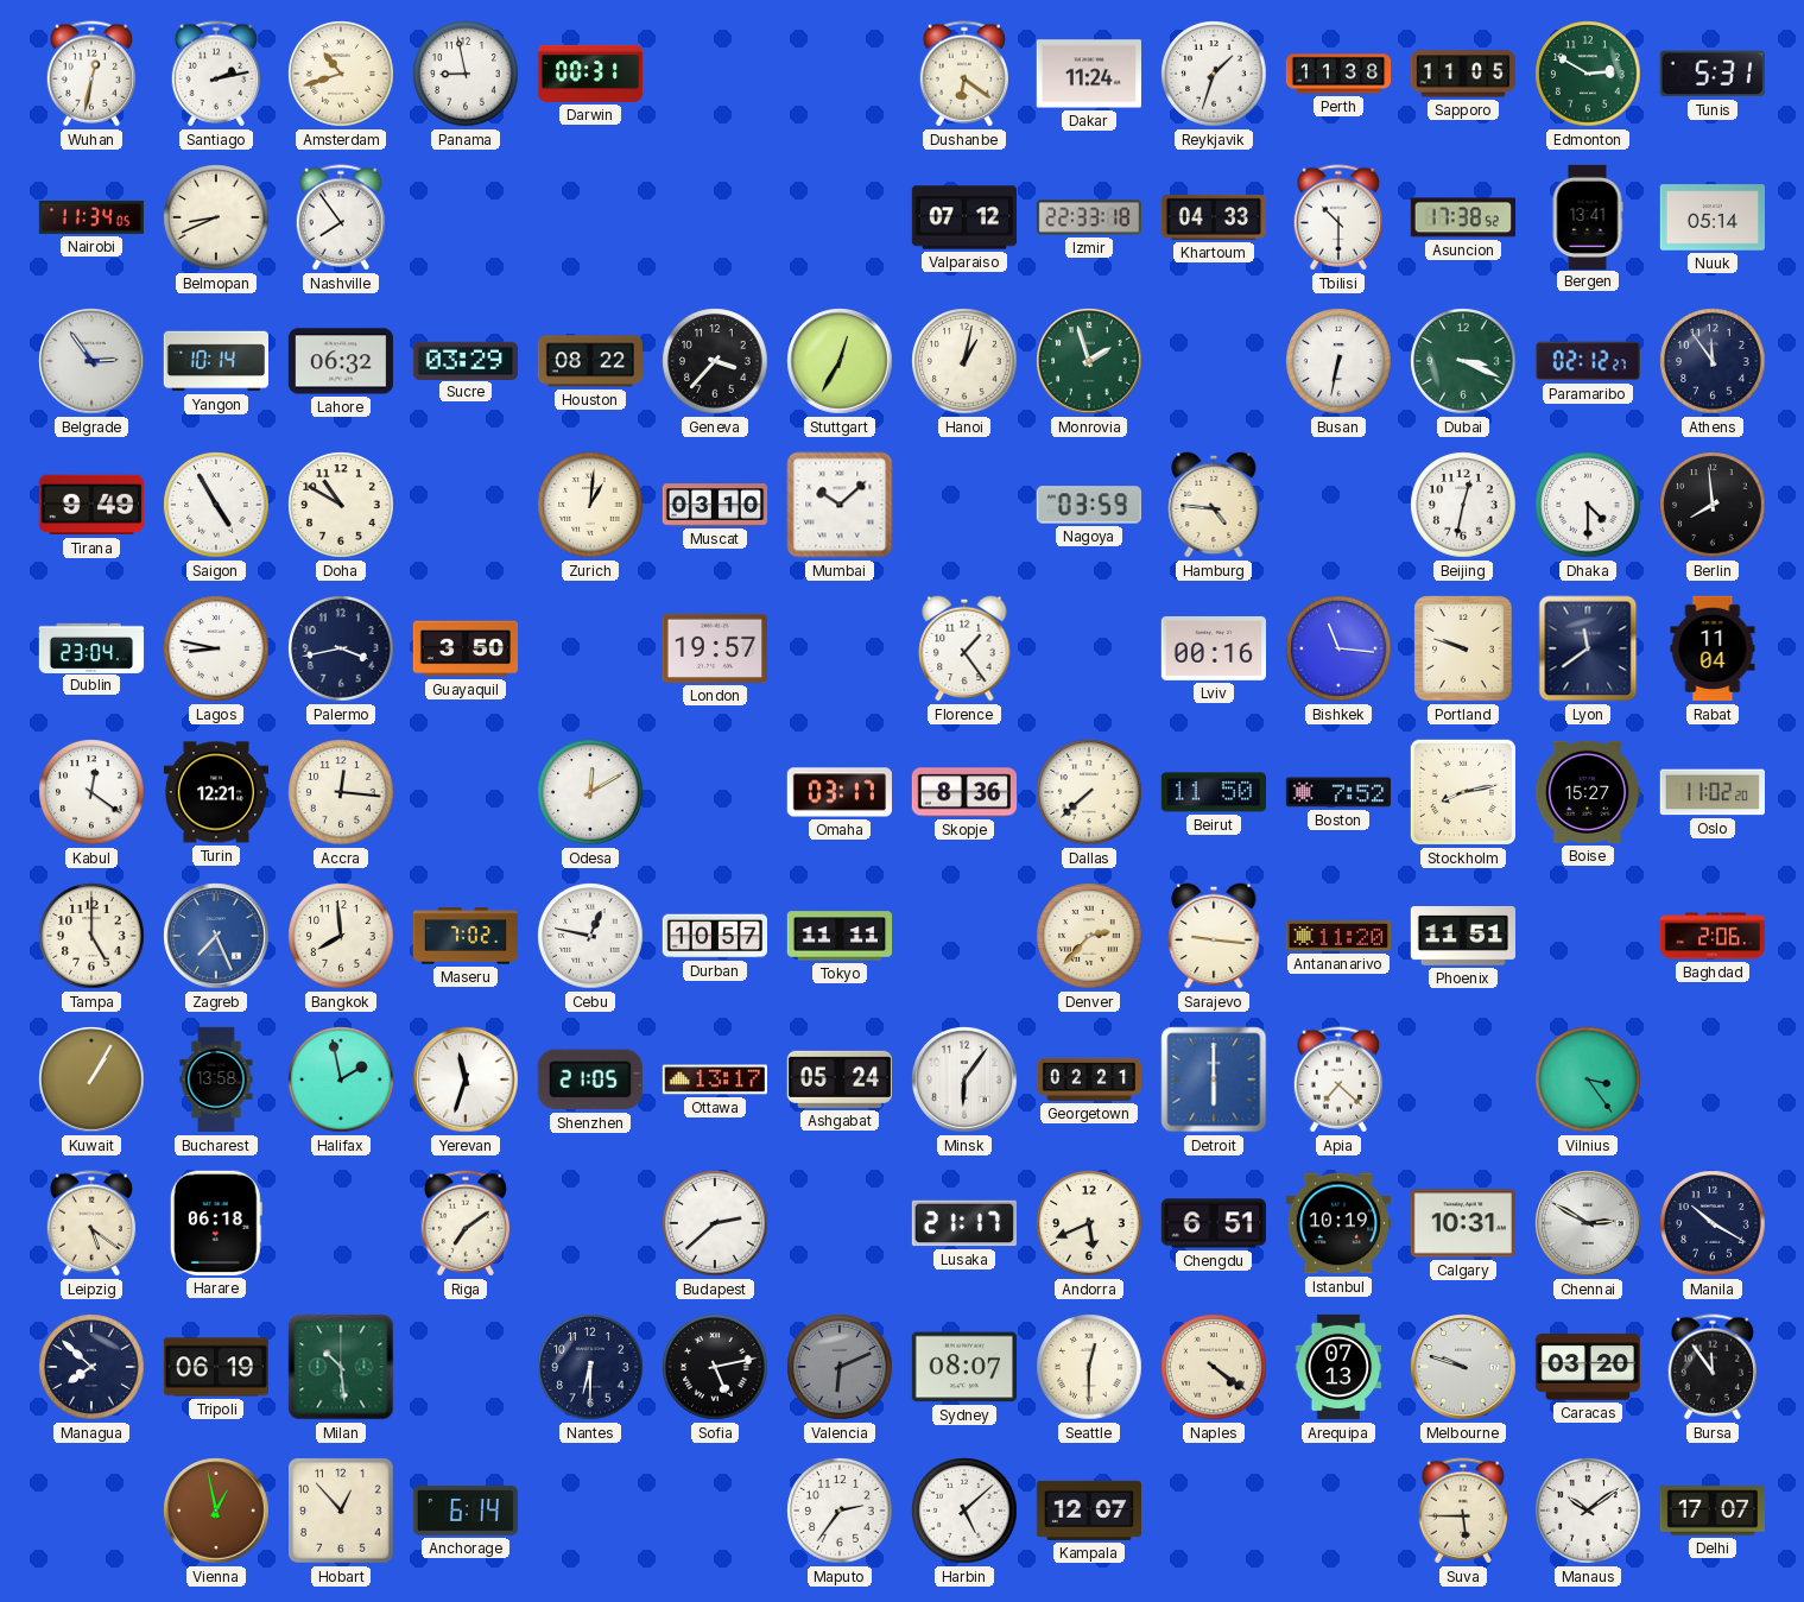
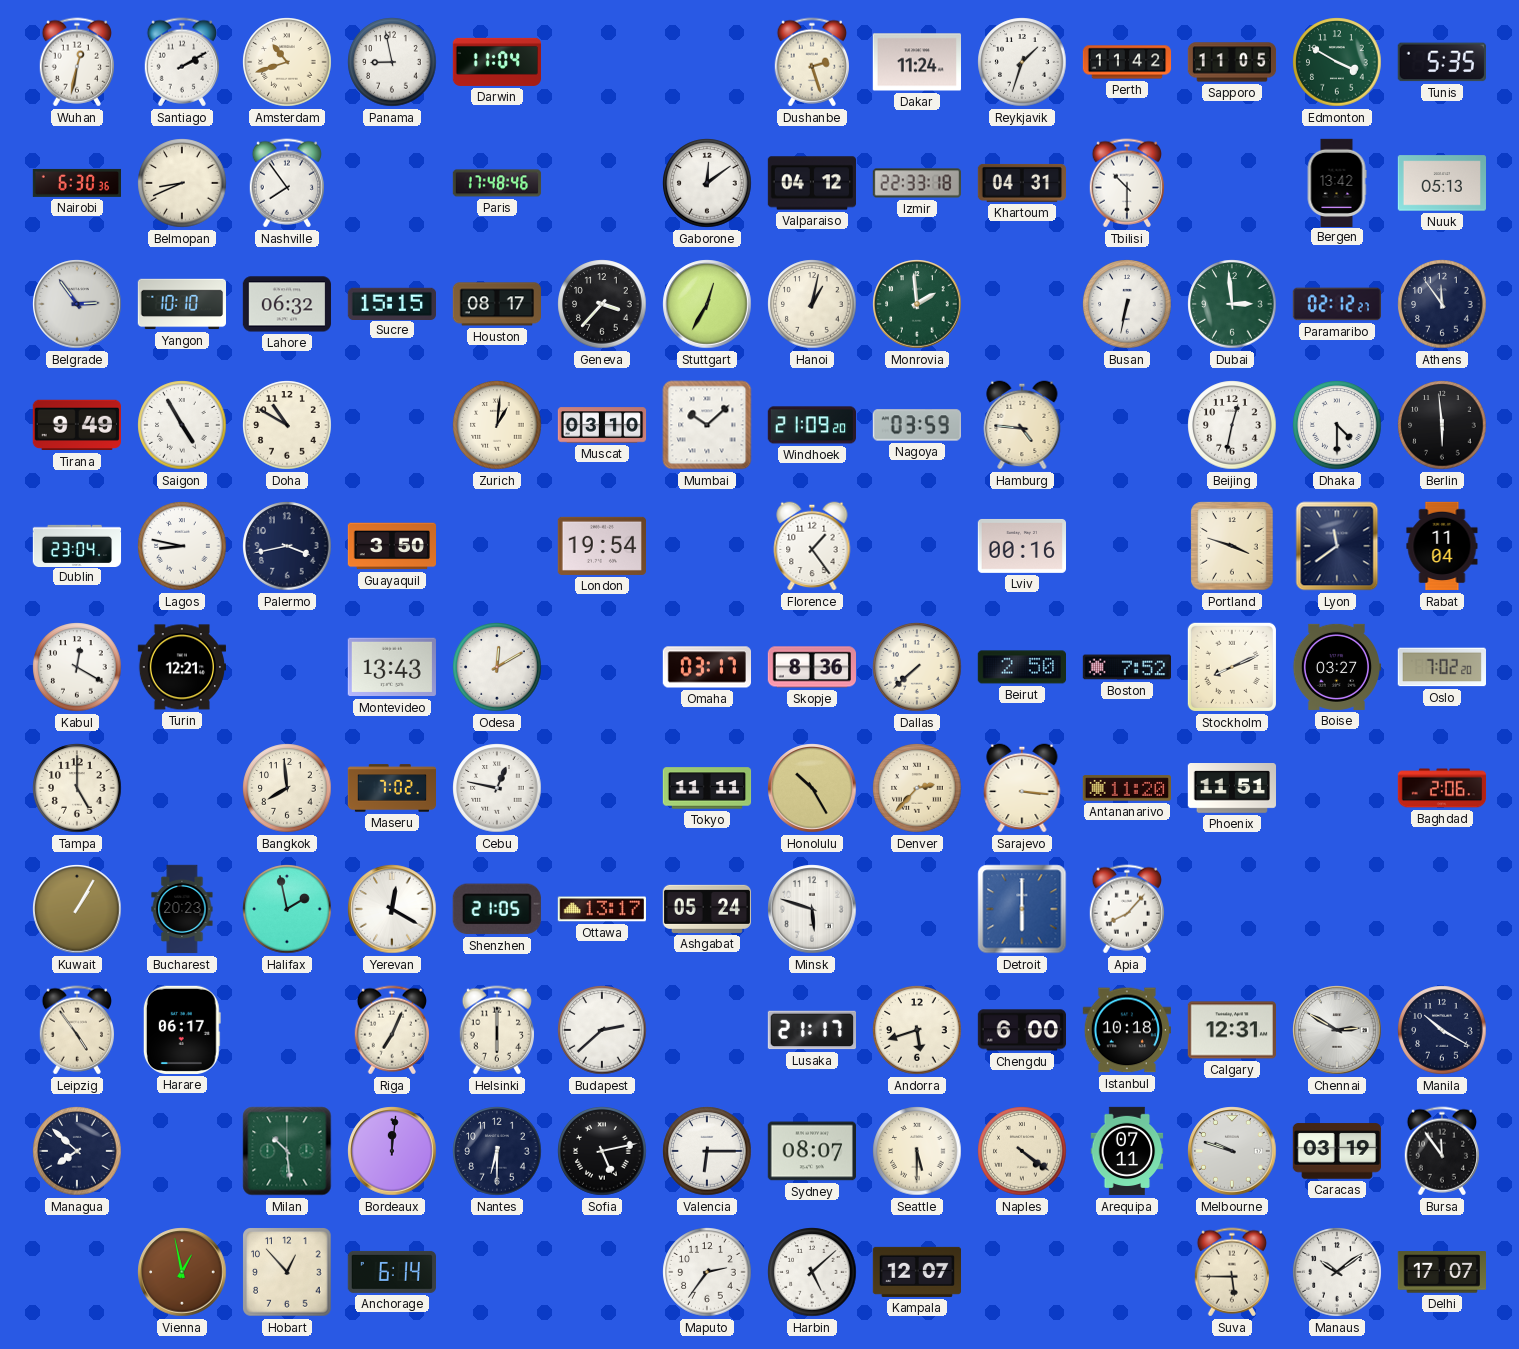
Santiago: 2:13 -> 2:10 (181, 62)
Darwin: 00:31 -> 11:04 (496, 62)
Dushanbe: 6:21 -> 2:27 (811, 62)
Perth: 11:38 -> 11:42 (1127, 62)
Edmonton: 2:50 -> 3:50 (1337, 62)
Tunis: 5:31 -> 5:35 (1442, 62)
Nairobi: 11:34 -> 6:30 (76, 183)
Paris: none -> 17:48 (497, 183)
Gaborone: none -> 12:09 (707, 183)
Valparaiso: 07:12 -> 04:12 (811, 183)
Khartoum: 04:33 -> 04:31 (1021, 183)
Asuncion: 17:38 -> none (1462, 217)
Bergen: 13:41 -> 13:42 (1337, 182)
Nuuk: 05:14 -> 05:13 (1441, 183)
Yangon: 10:14 -> 10:10 (182, 304)
Sucre: 03:29 -> 15:15 (391, 303)
Houston: 08:22 -> 08:17 (496, 304)
Monrovia: 1:57 -> 1:59 (917, 304)
Dubai: 3:19 -> 2:59 (1232, 304)
Windhoek: none -> 21:09 (811, 425)
Berlin: 7:59 -> 5:59 (1442, 425)
London: 19:57 -> 19:54 (601, 546)
Bishkek: 11:16 -> none (1338, 648)
Portland: 9:48 -> 3:48 (1232, 546)
Kabul: 12:21 -> 12:20 (77, 667)
Accra: 12:16 -> none (341, 792)
Montevideo: none -> 13:43 (392, 667)
Beirut: 11:50 -> 2:50 (1021, 667)
Stockholm: 8:13 -> 8:11 (1232, 667)
Boise: 15:27 -> 03:27 (1336, 667)
Oslo: 11:02 -> 7:02 (1441, 667)
Zagreb: 7:26 -> none (216, 936)
Durban: 10:57 -> none (714, 936)
Honolulu: none -> 10:25 (812, 788)
Sarajevo: 9:16 -> 3:16 (1022, 788)
Bucharest: 13:58 -> 20:23 (182, 909)
Yerevan: 11:33 -> 12:20 (392, 909)
Minsk: 6:06 -> 5:48 (812, 909)
Georgetown: 02:21 -> none (1089, 1079)
Apia: 7:22 -> 8:07 (1126, 909)
Vilnius: 3:24 -> none (1588, 1079)
Leipzig: 5:21 -> 4:54 (76, 1030)
Harare: 06:18 -> 06:17 (182, 1030)
Riga: 7:09 -> 7:04 (391, 1030)
Helsinki: none -> 6:00 (496, 1030)
Andorra: 5:41 -> 5:42 (917, 1030)
Chengdu: 6:51 -> 6:00 (1021, 1030)
Istanbul: 10:19 -> 10:18 (1127, 1030)
Calgary: 10:31 -> 12:31 (1231, 1030)
Tripoli: 06:19 -> none (215, 1367)
Bordeaux: none -> 12:01 (392, 1151)
Valencia: 6:11 -> 6:15 (707, 1151)
Valencia dial: grey -> white (707, 1151)
Seattle: 12:30 -> 5:30 (917, 1151)
Arequipa: 07:13 -> 07:11 (1127, 1151)
Caracas: 03:20 -> 03:19 (1336, 1151)
